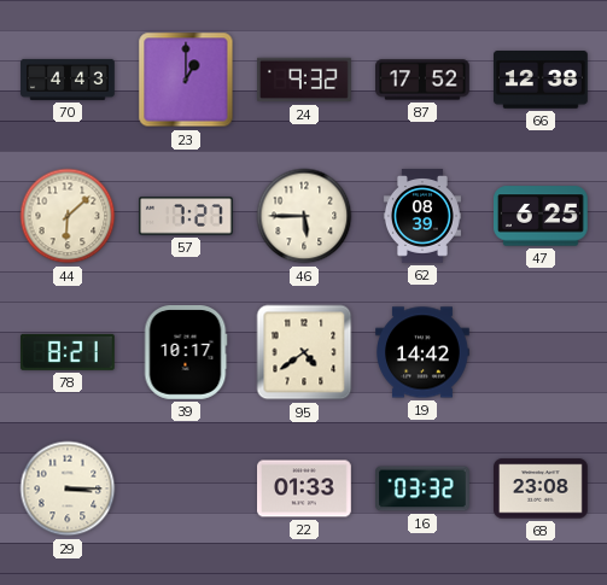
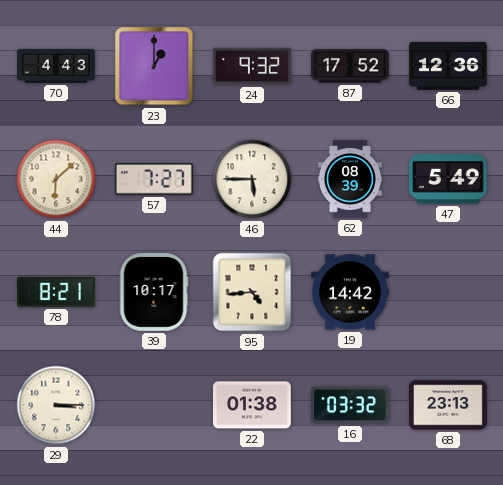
66: 12:38 -> 12:36 (449, 67)
47: 6:25 -> 5:49 (449, 179)
95: 4:39 -> 4:44 (252, 292)
22: 01:33 -> 01:38 (253, 405)
68: 23:08 -> 23:13 (449, 405)
